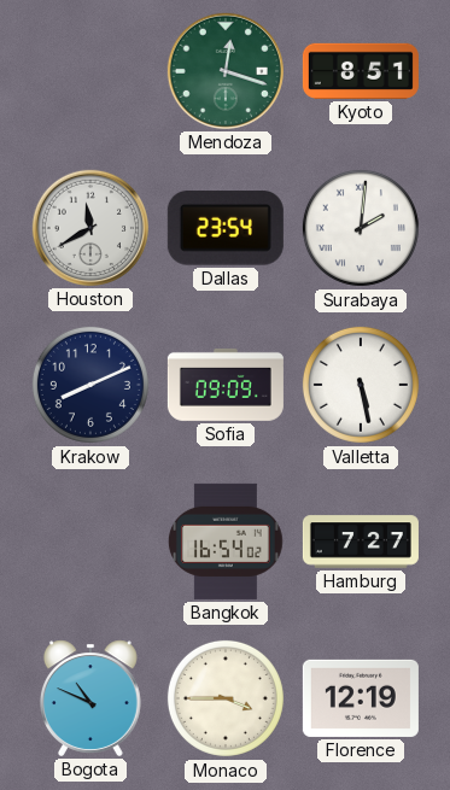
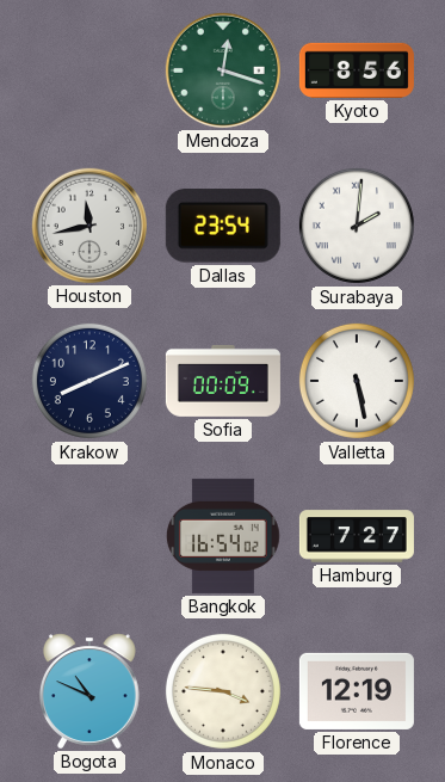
Kyoto: 8:51 -> 8:56 (357, 70)
Houston: 11:40 -> 11:43 (89, 226)
Sofia: 09:09 -> 00:09 (223, 381)
Monaco: 3:45 -> 3:46 (223, 691)
